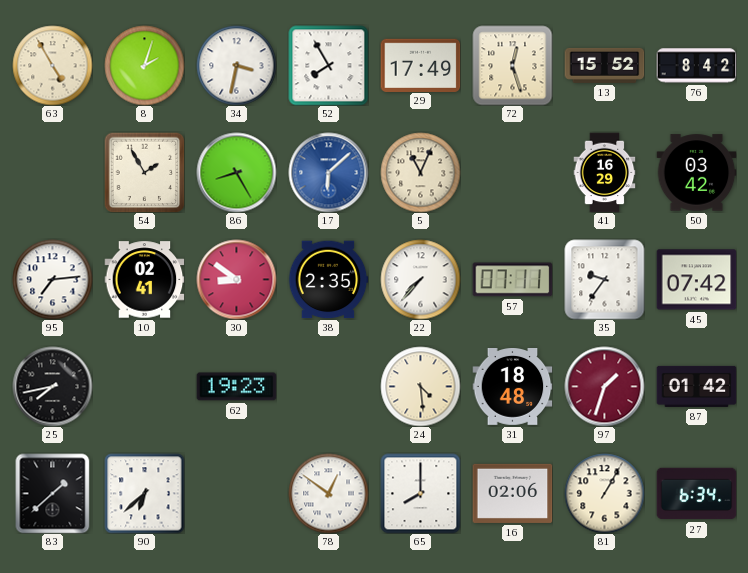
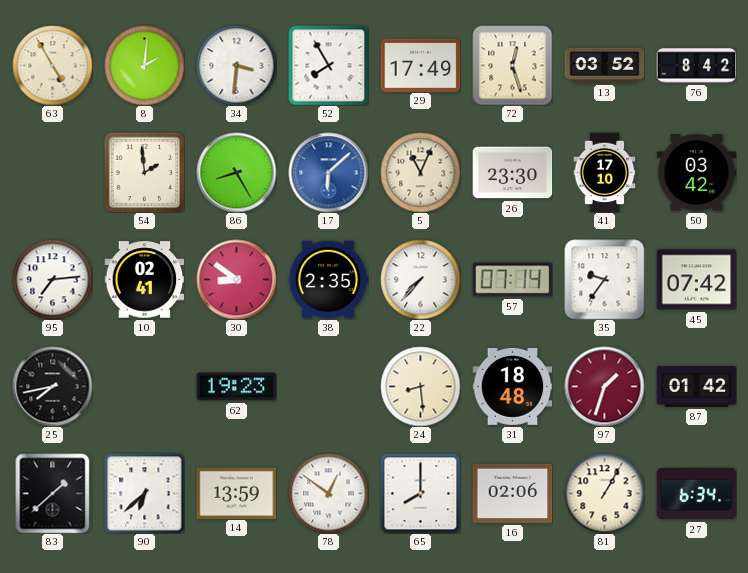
8: 2:03 -> 2:01 (144, 65)
34: 3:32 -> 3:31 (236, 65)
13: 15:52 -> 03:52 (604, 65)
54: 1:55 -> 1:59 (144, 172)
26: none -> 23:30 (512, 173)
41: 16:29 -> 17:10 (605, 172)
57: 07:11 -> 07:14 (512, 280)
24: 4:29 -> 8:29 (420, 386)
14: none -> 13:59 (236, 493)
